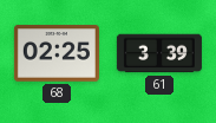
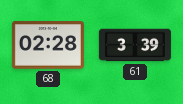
68: 02:25 -> 02:28 (48, 45)
